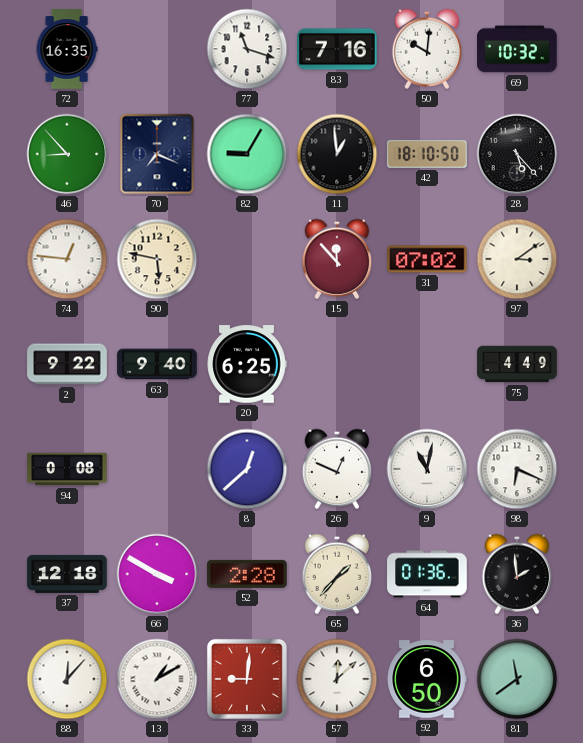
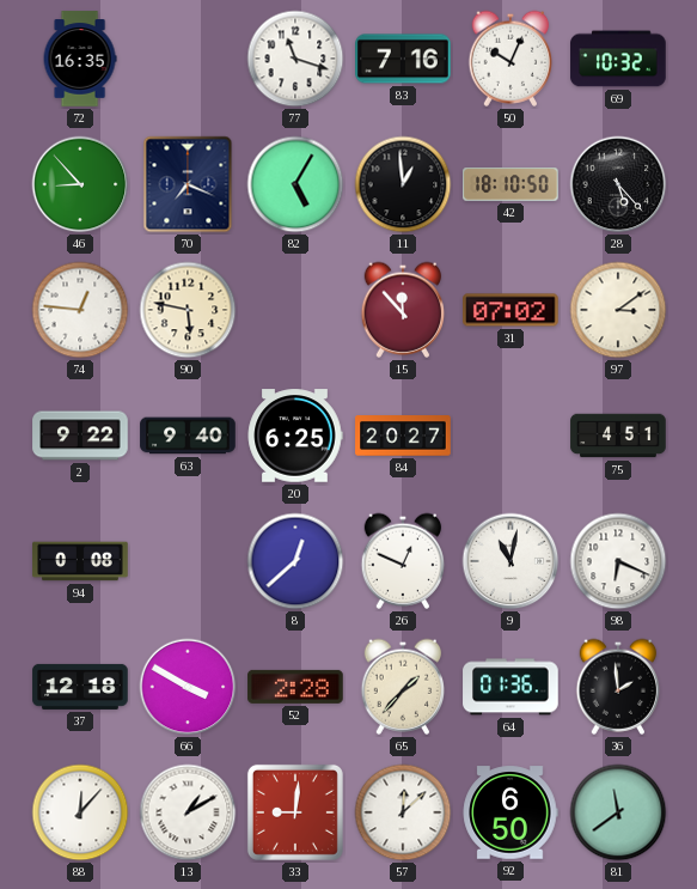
50: 10:01 -> 10:04 (510, 59)
82: 9:05 -> 5:05 (295, 184)
84: none -> 20:27 (403, 436)
75: 4:49 -> 4:51 (618, 436)
